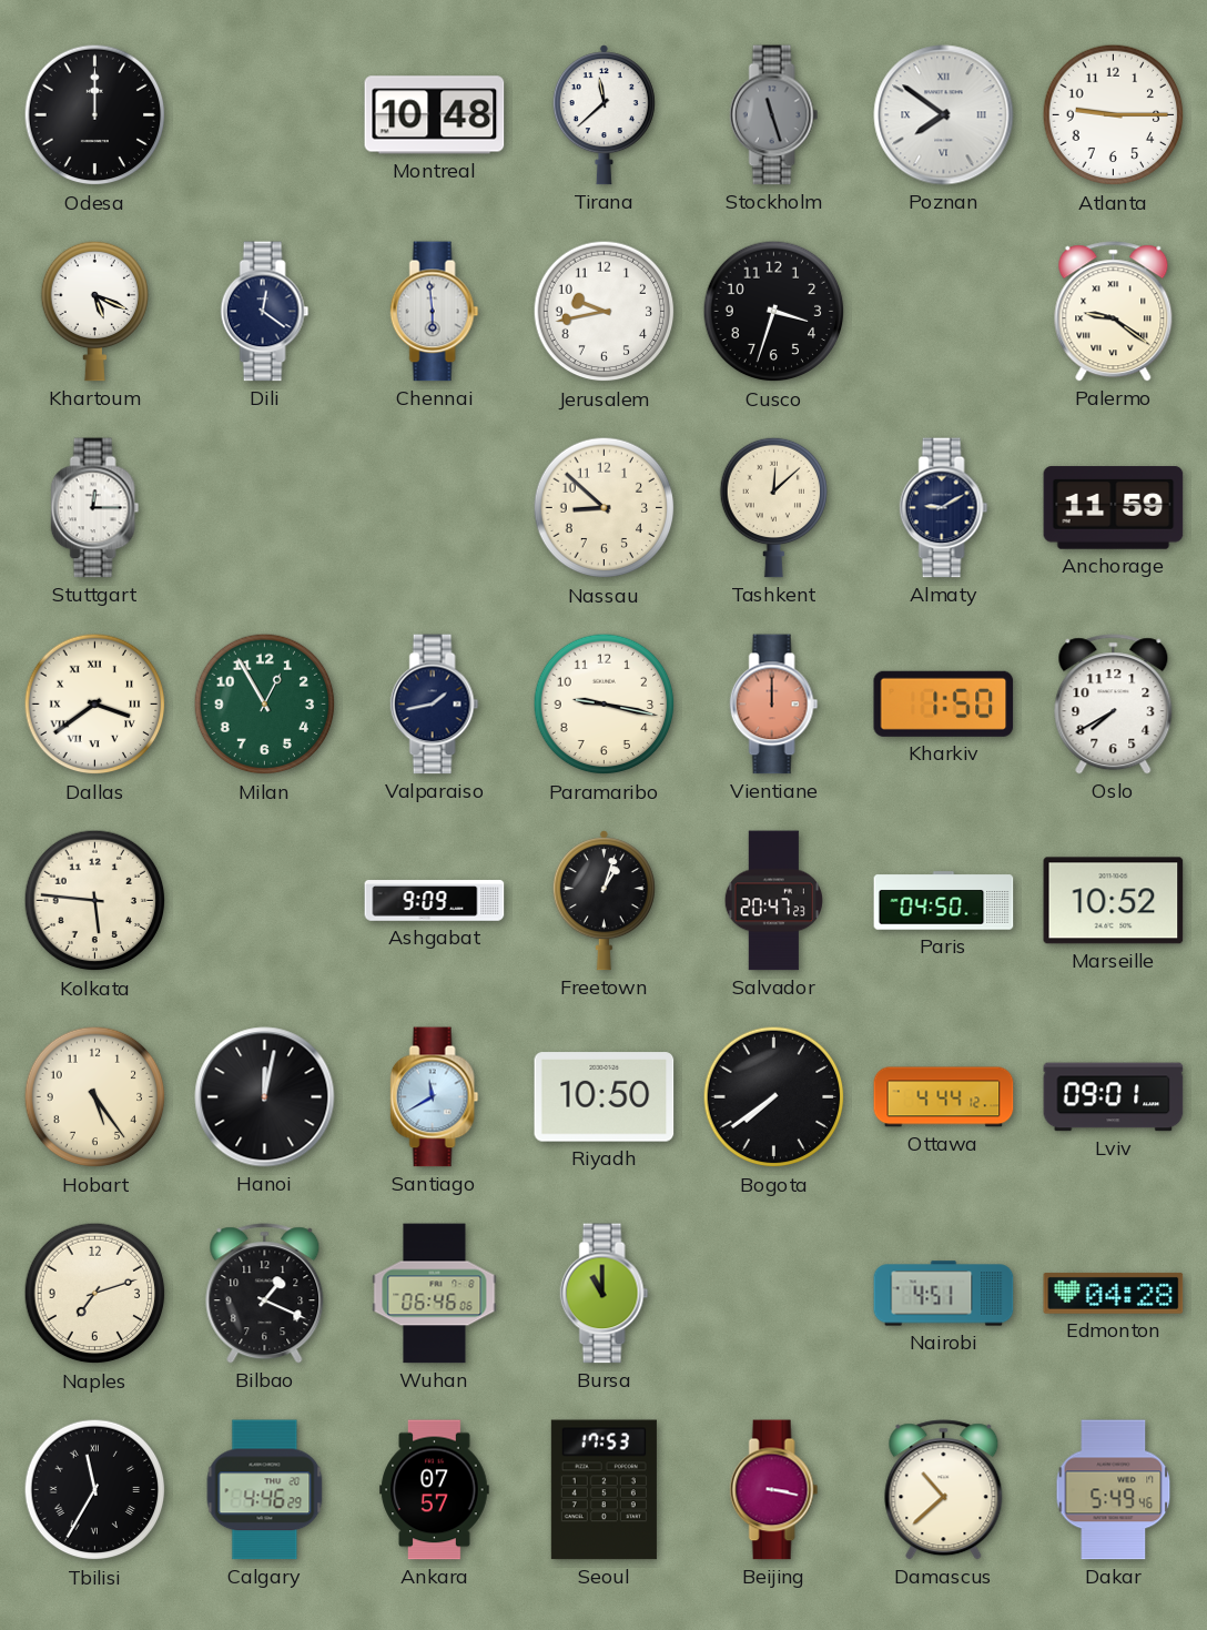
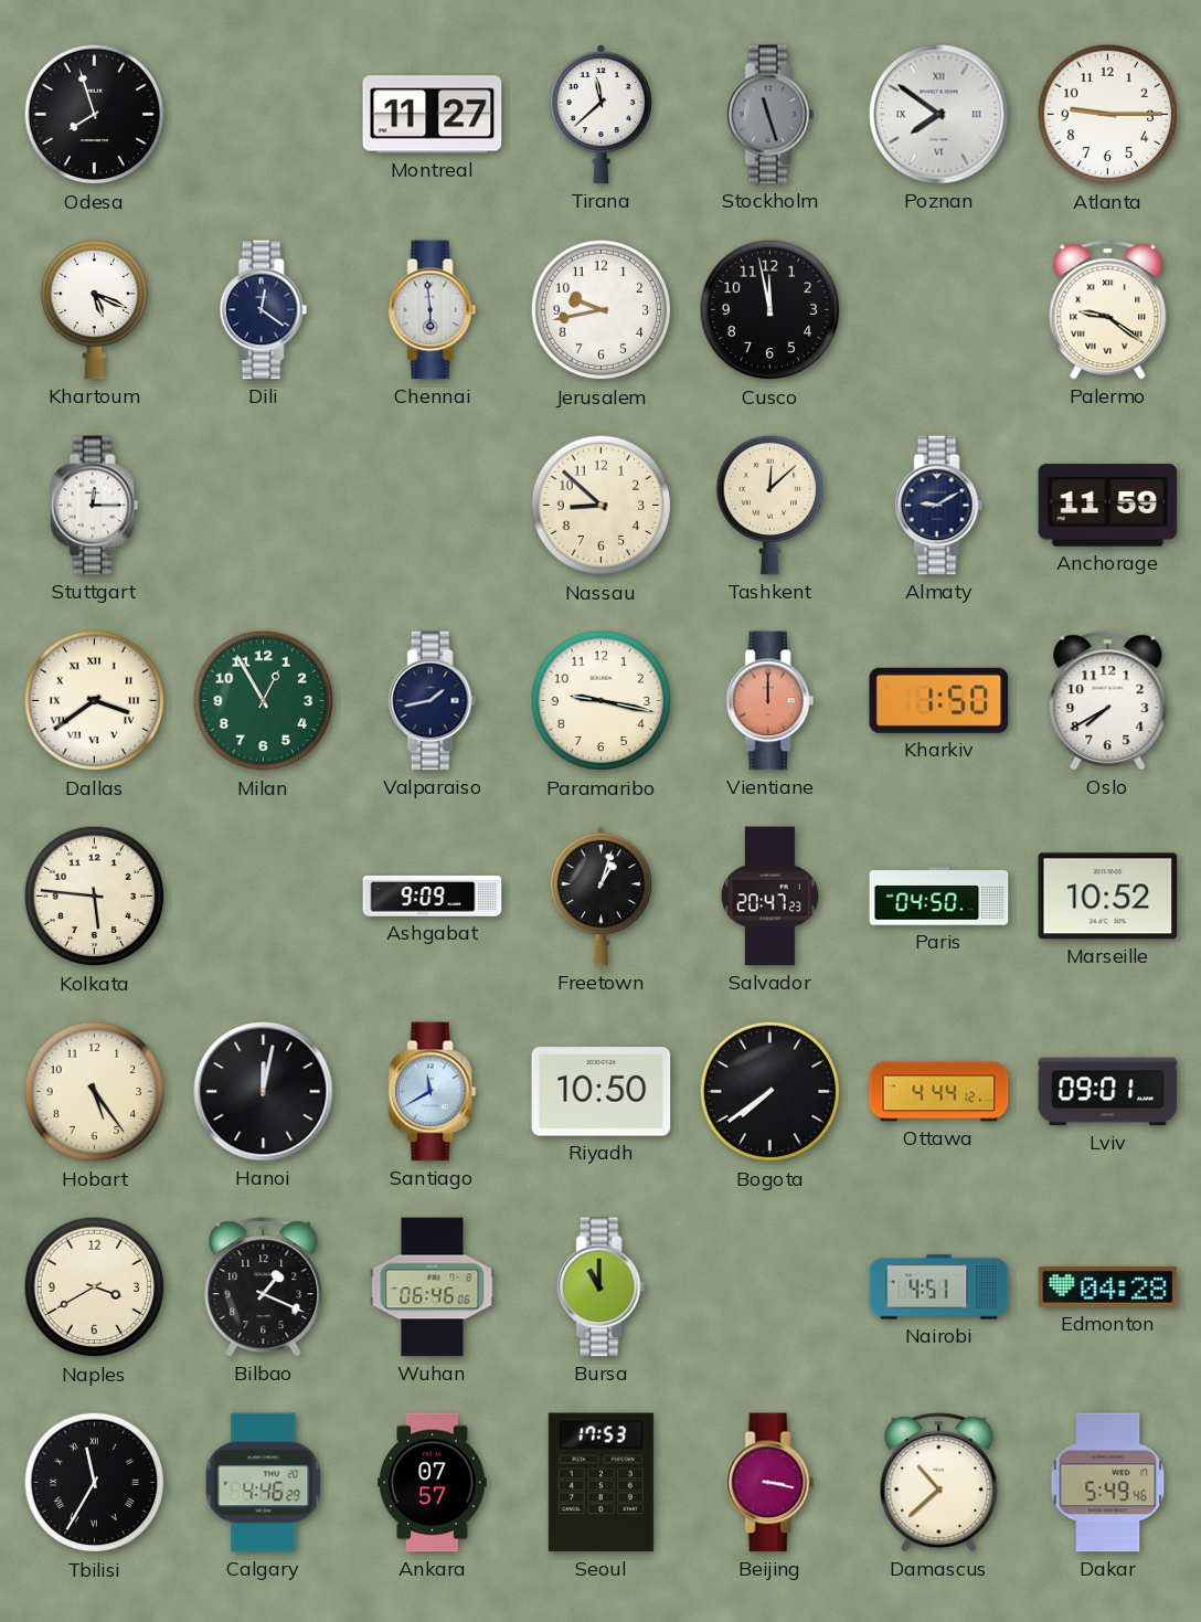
Odesa: 12:00 -> 7:57 (95, 115)
Montreal: 10:48 -> 11:27 (433, 115)
Cusco: 3:33 -> 11:58 (770, 310)
Naples: 7:12 -> 3:40 (95, 1287)
